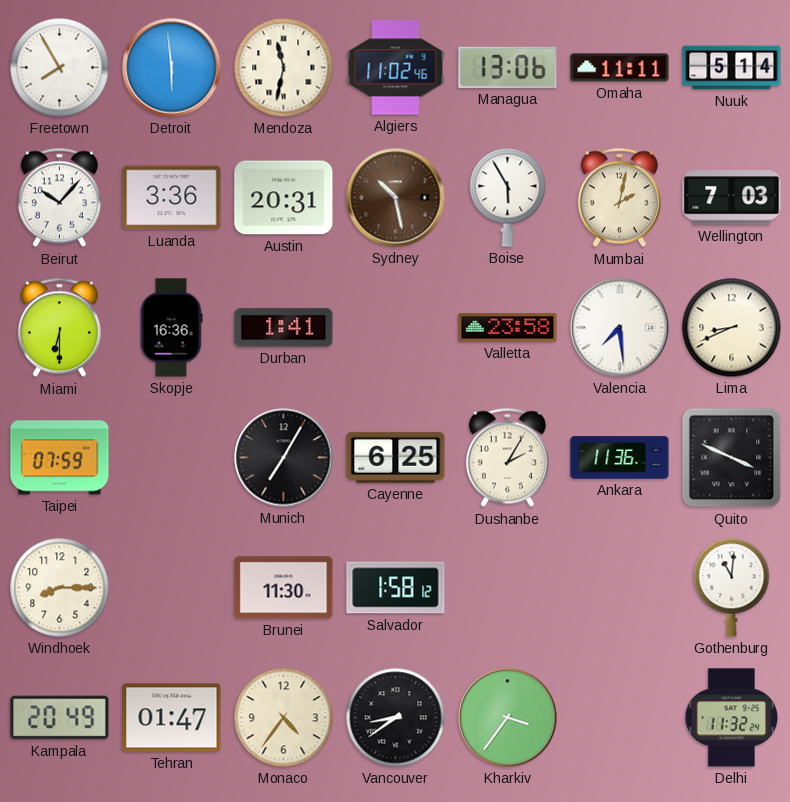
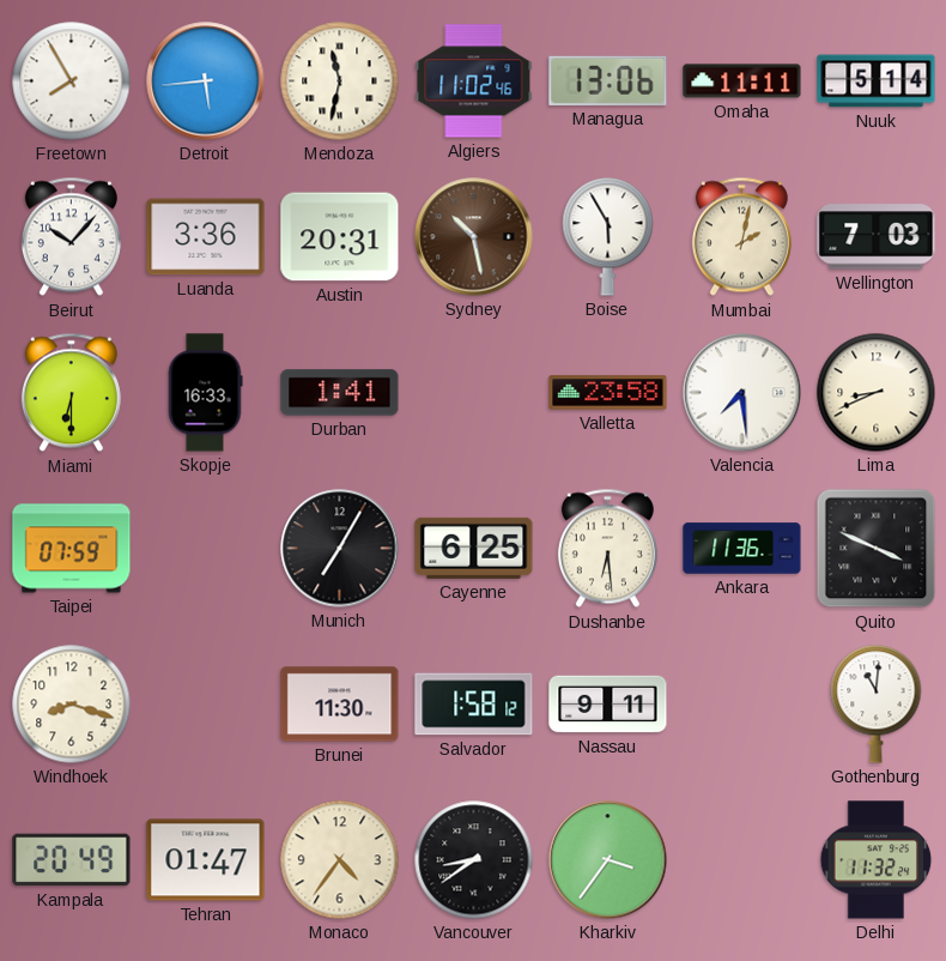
Detroit: 5:59 -> 5:44 (206, 81)
Skopje: 16:36 -> 16:33 (205, 393)
Dushanbe: 2:05 -> 6:29 (607, 549)
Windhoek: 8:15 -> 8:18 (72, 705)
Nassau: none -> 9:11 (608, 705)
